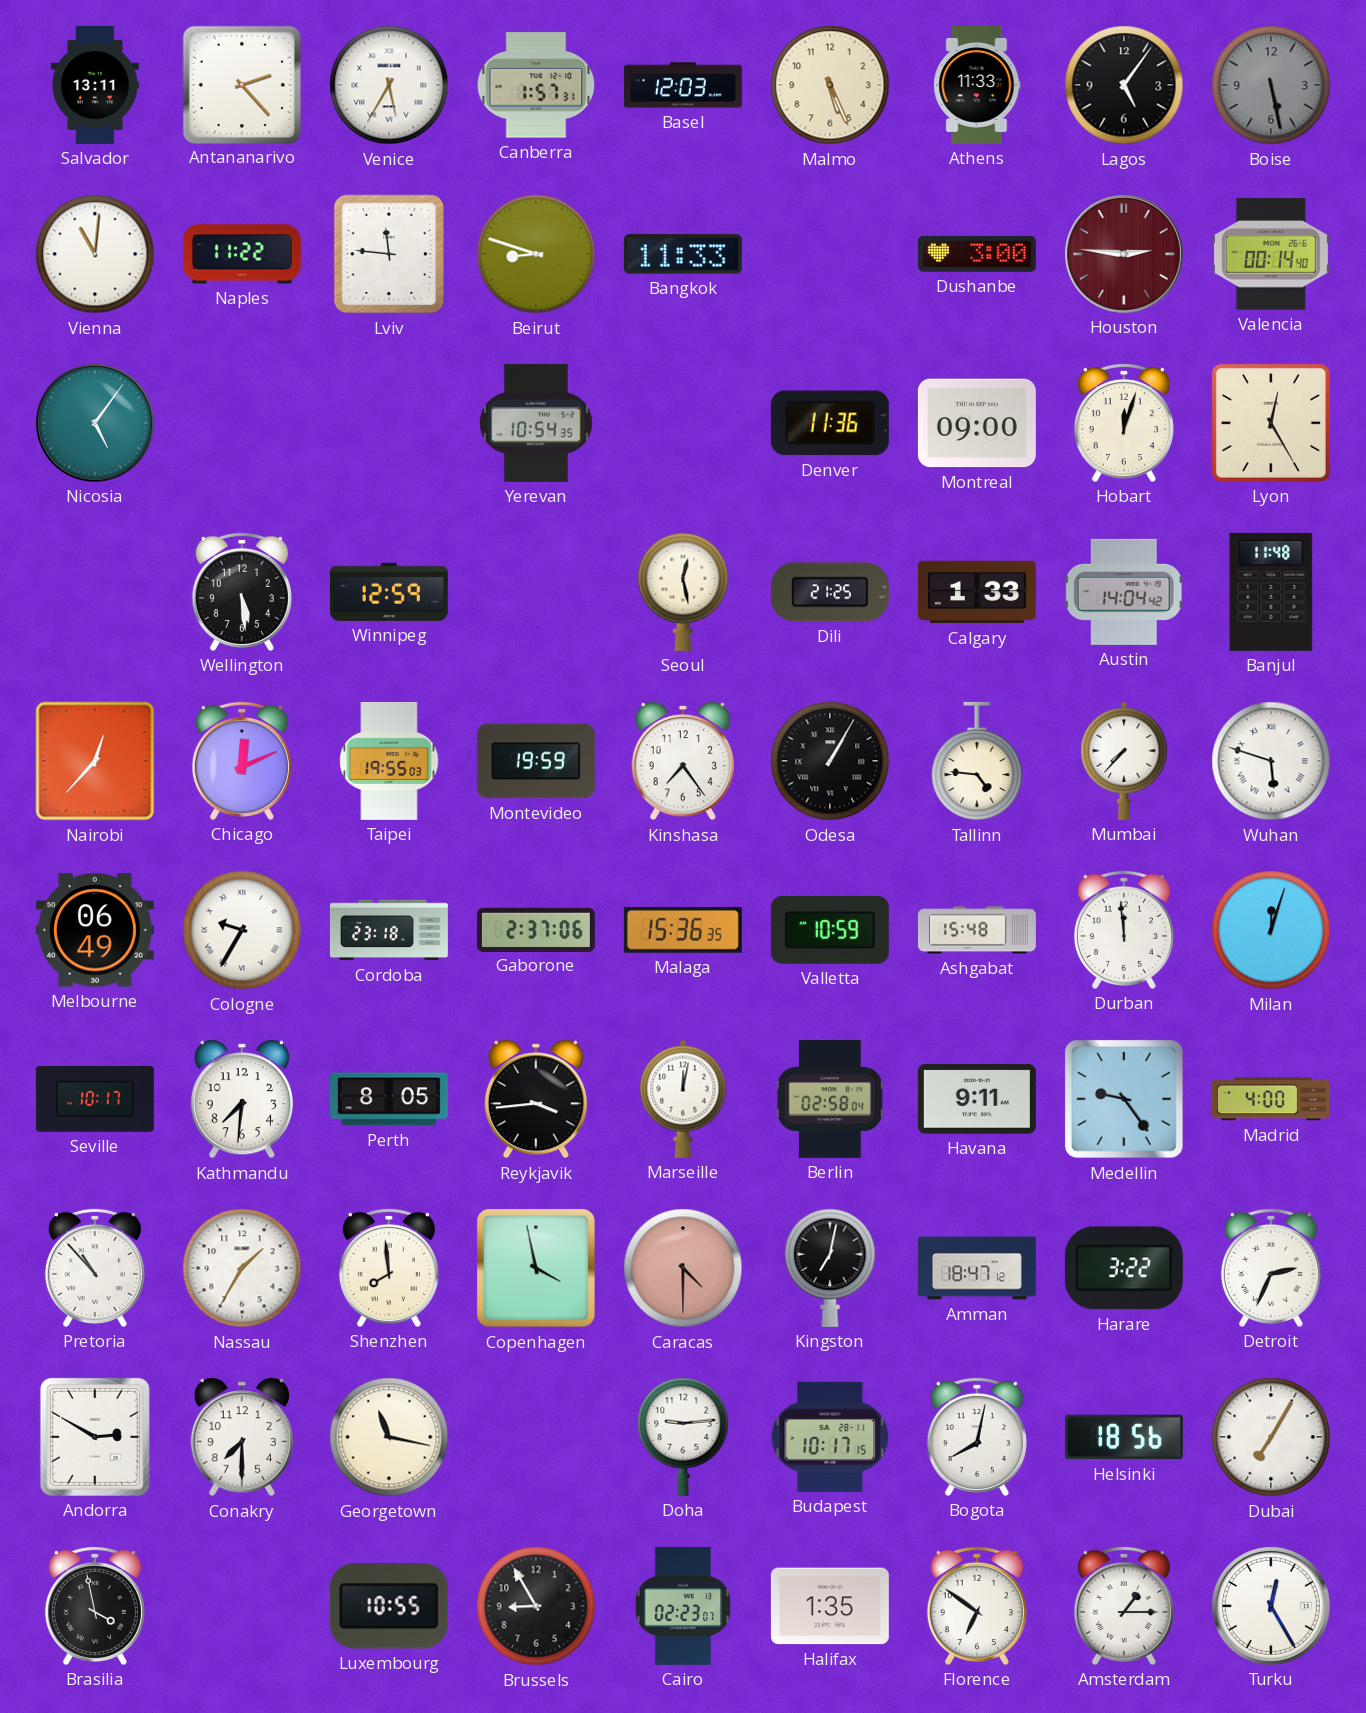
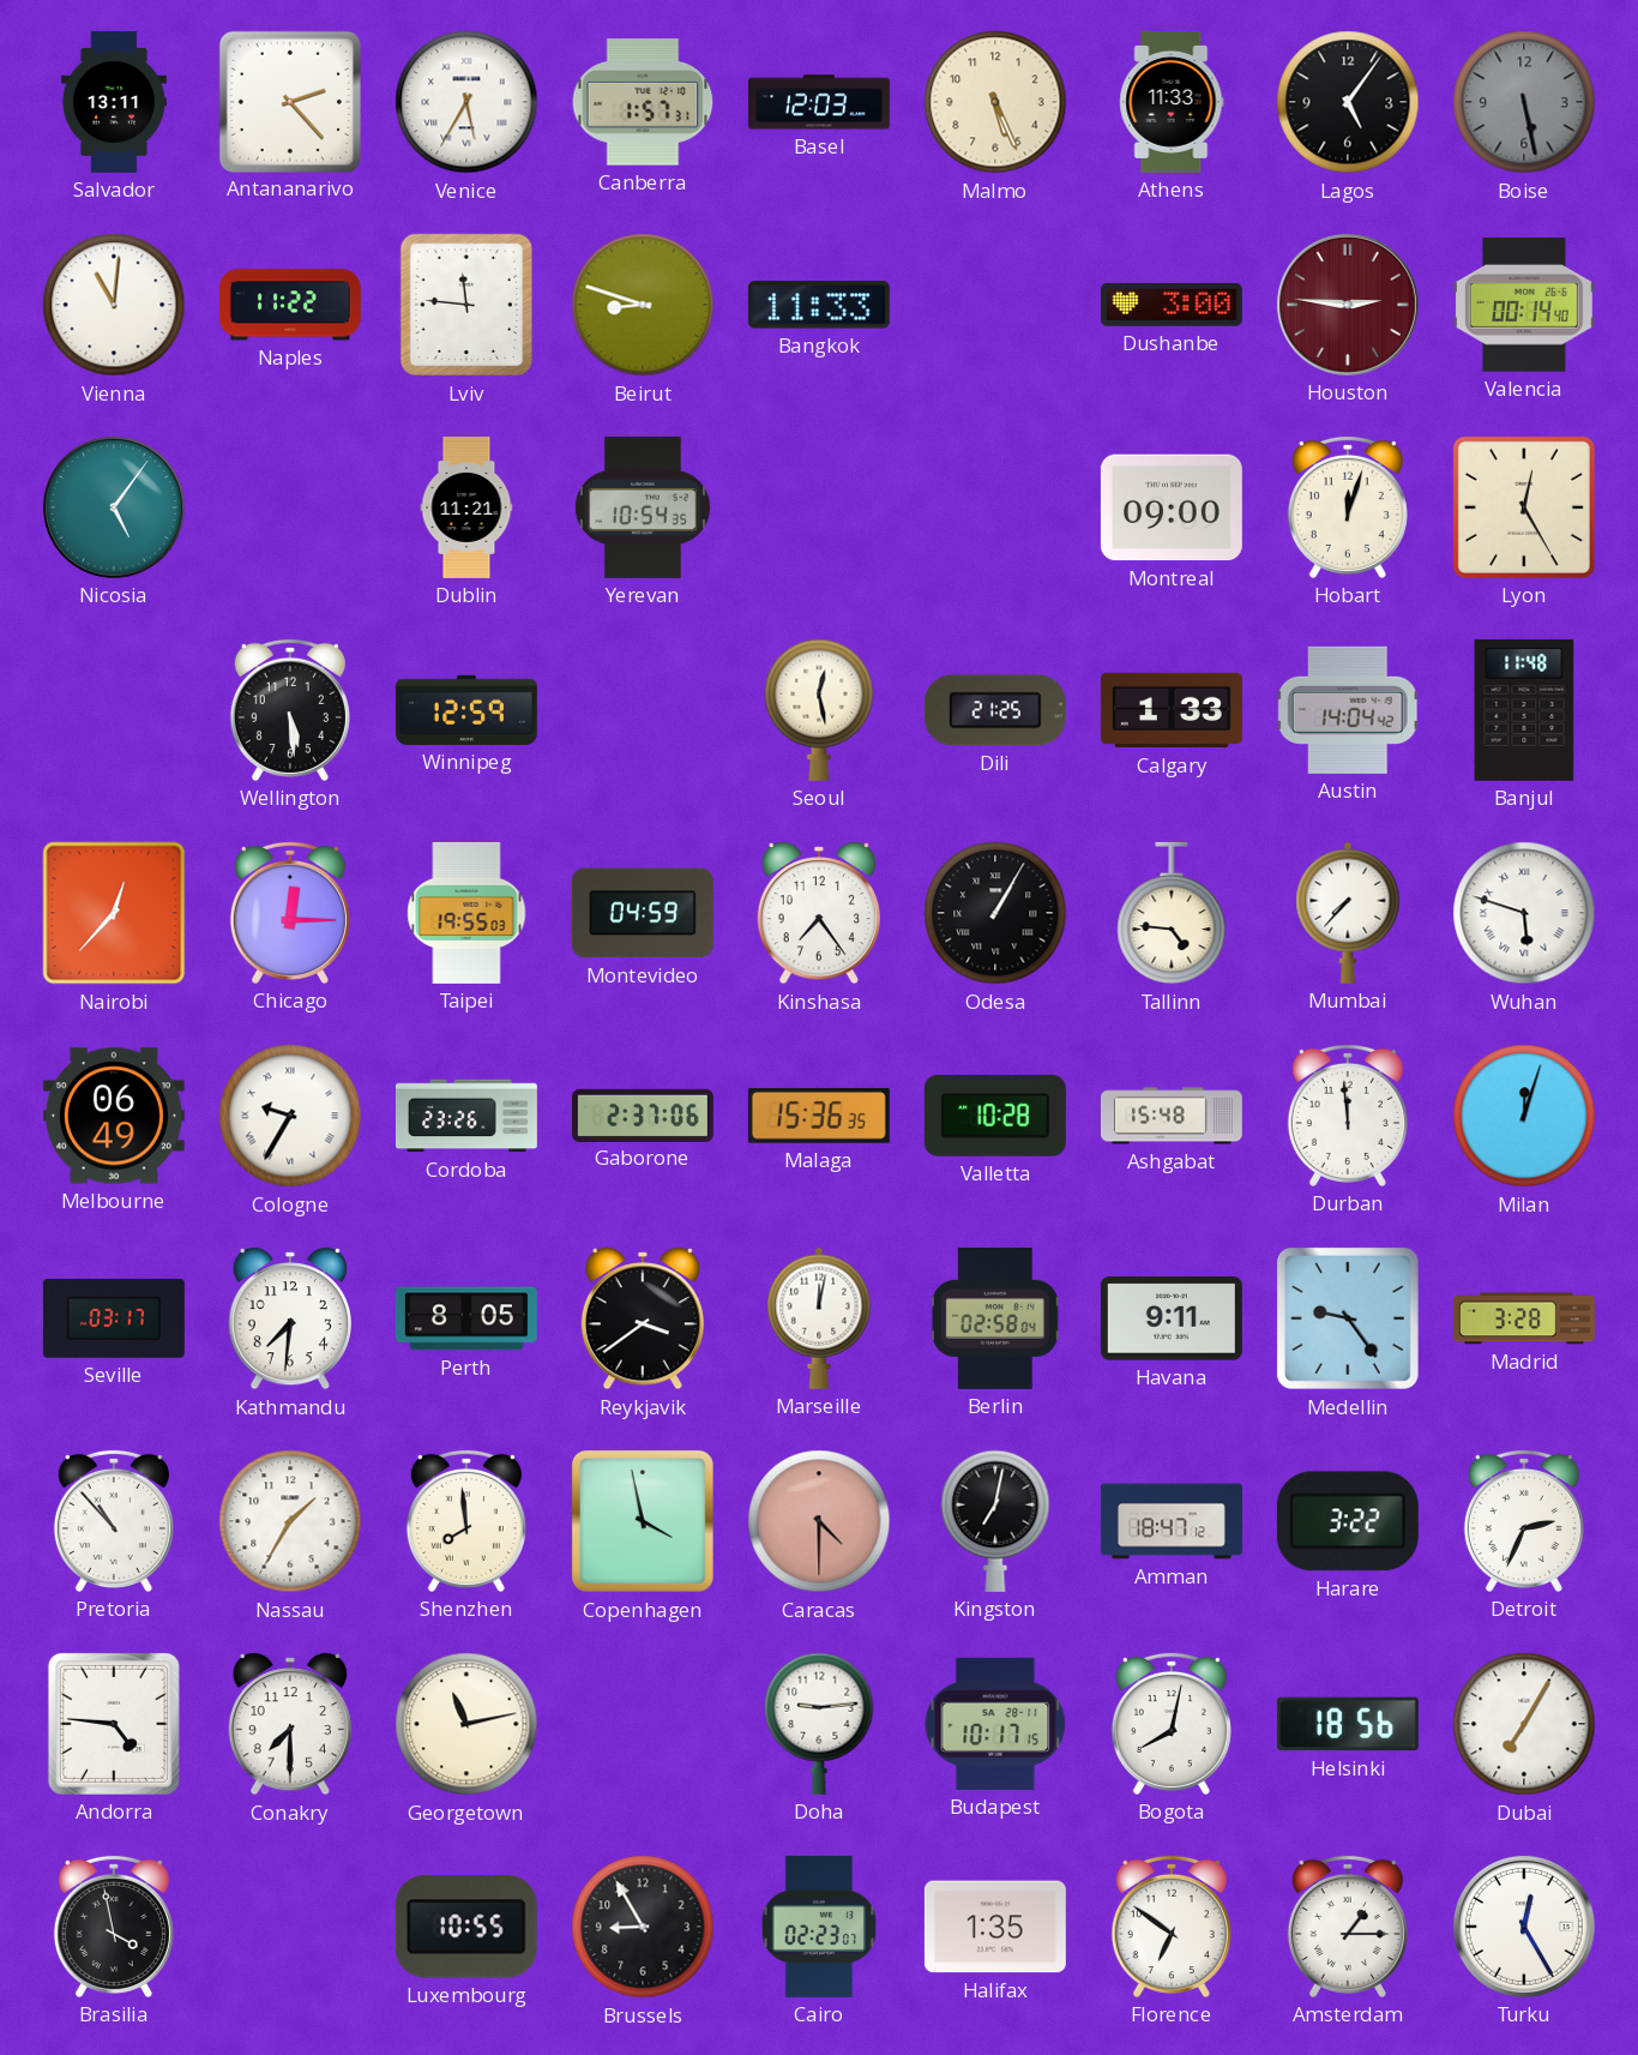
Dublin: none -> 11:21 (466, 507)
Denver: 11:36 -> none (830, 423)
Chicago: 12:11 -> 12:15 (290, 913)
Montevideo: 19:59 -> 04:59 (643, 913)
Cordoba: 23:18 -> 23:26 (466, 1116)
Valletta: 10:59 -> 10:28 (995, 1116)
Seville: 10:17 -> 03:17 (114, 1318)
Reykjavik: 3:44 -> 3:39 (643, 1318)
Madrid: 4:00 -> 3:28 (1524, 1318)
Andorra: 2:50 -> 4:46 (114, 1724)
Georgetown: 11:17 -> 11:13 (466, 1724)
